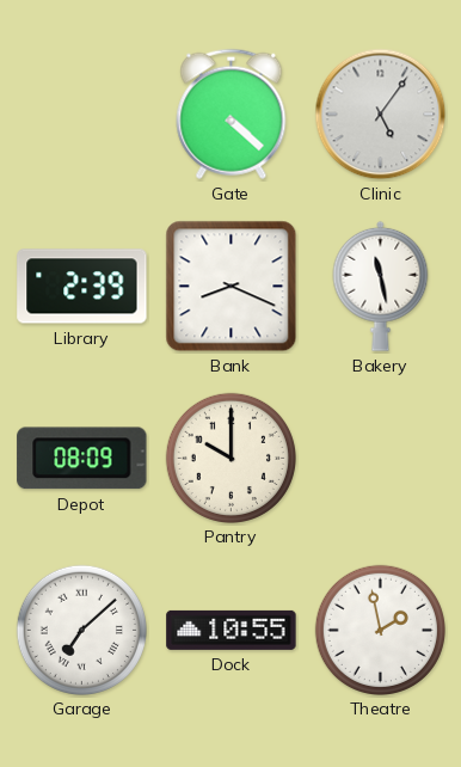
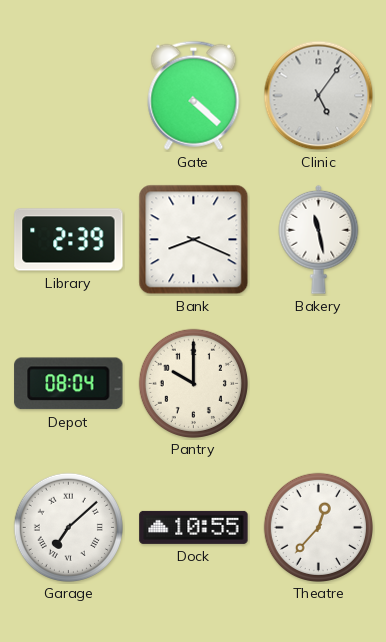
Depot: 08:09 -> 08:04 (69, 384)
Theatre: 1:58 -> 12:37 (318, 527)
